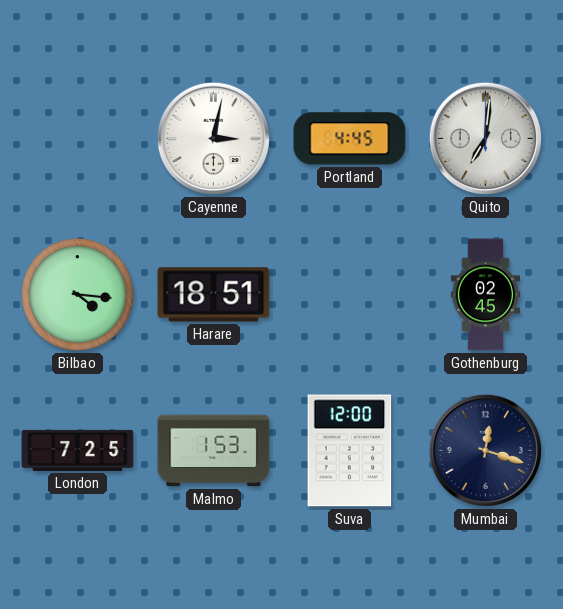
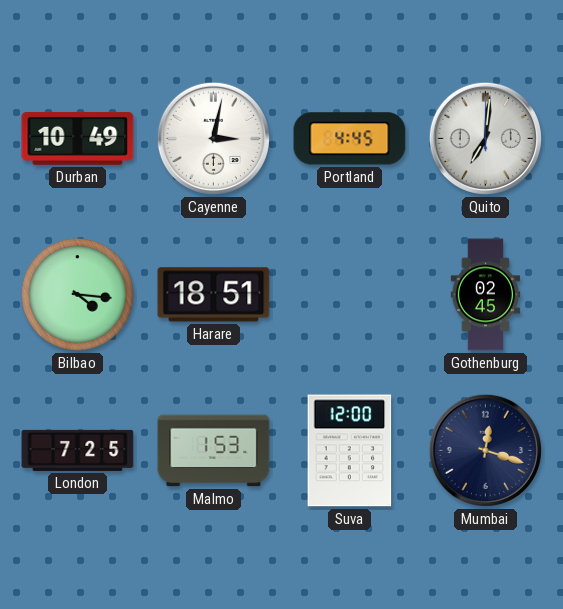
Durban: none -> 10:49 (78, 138)
